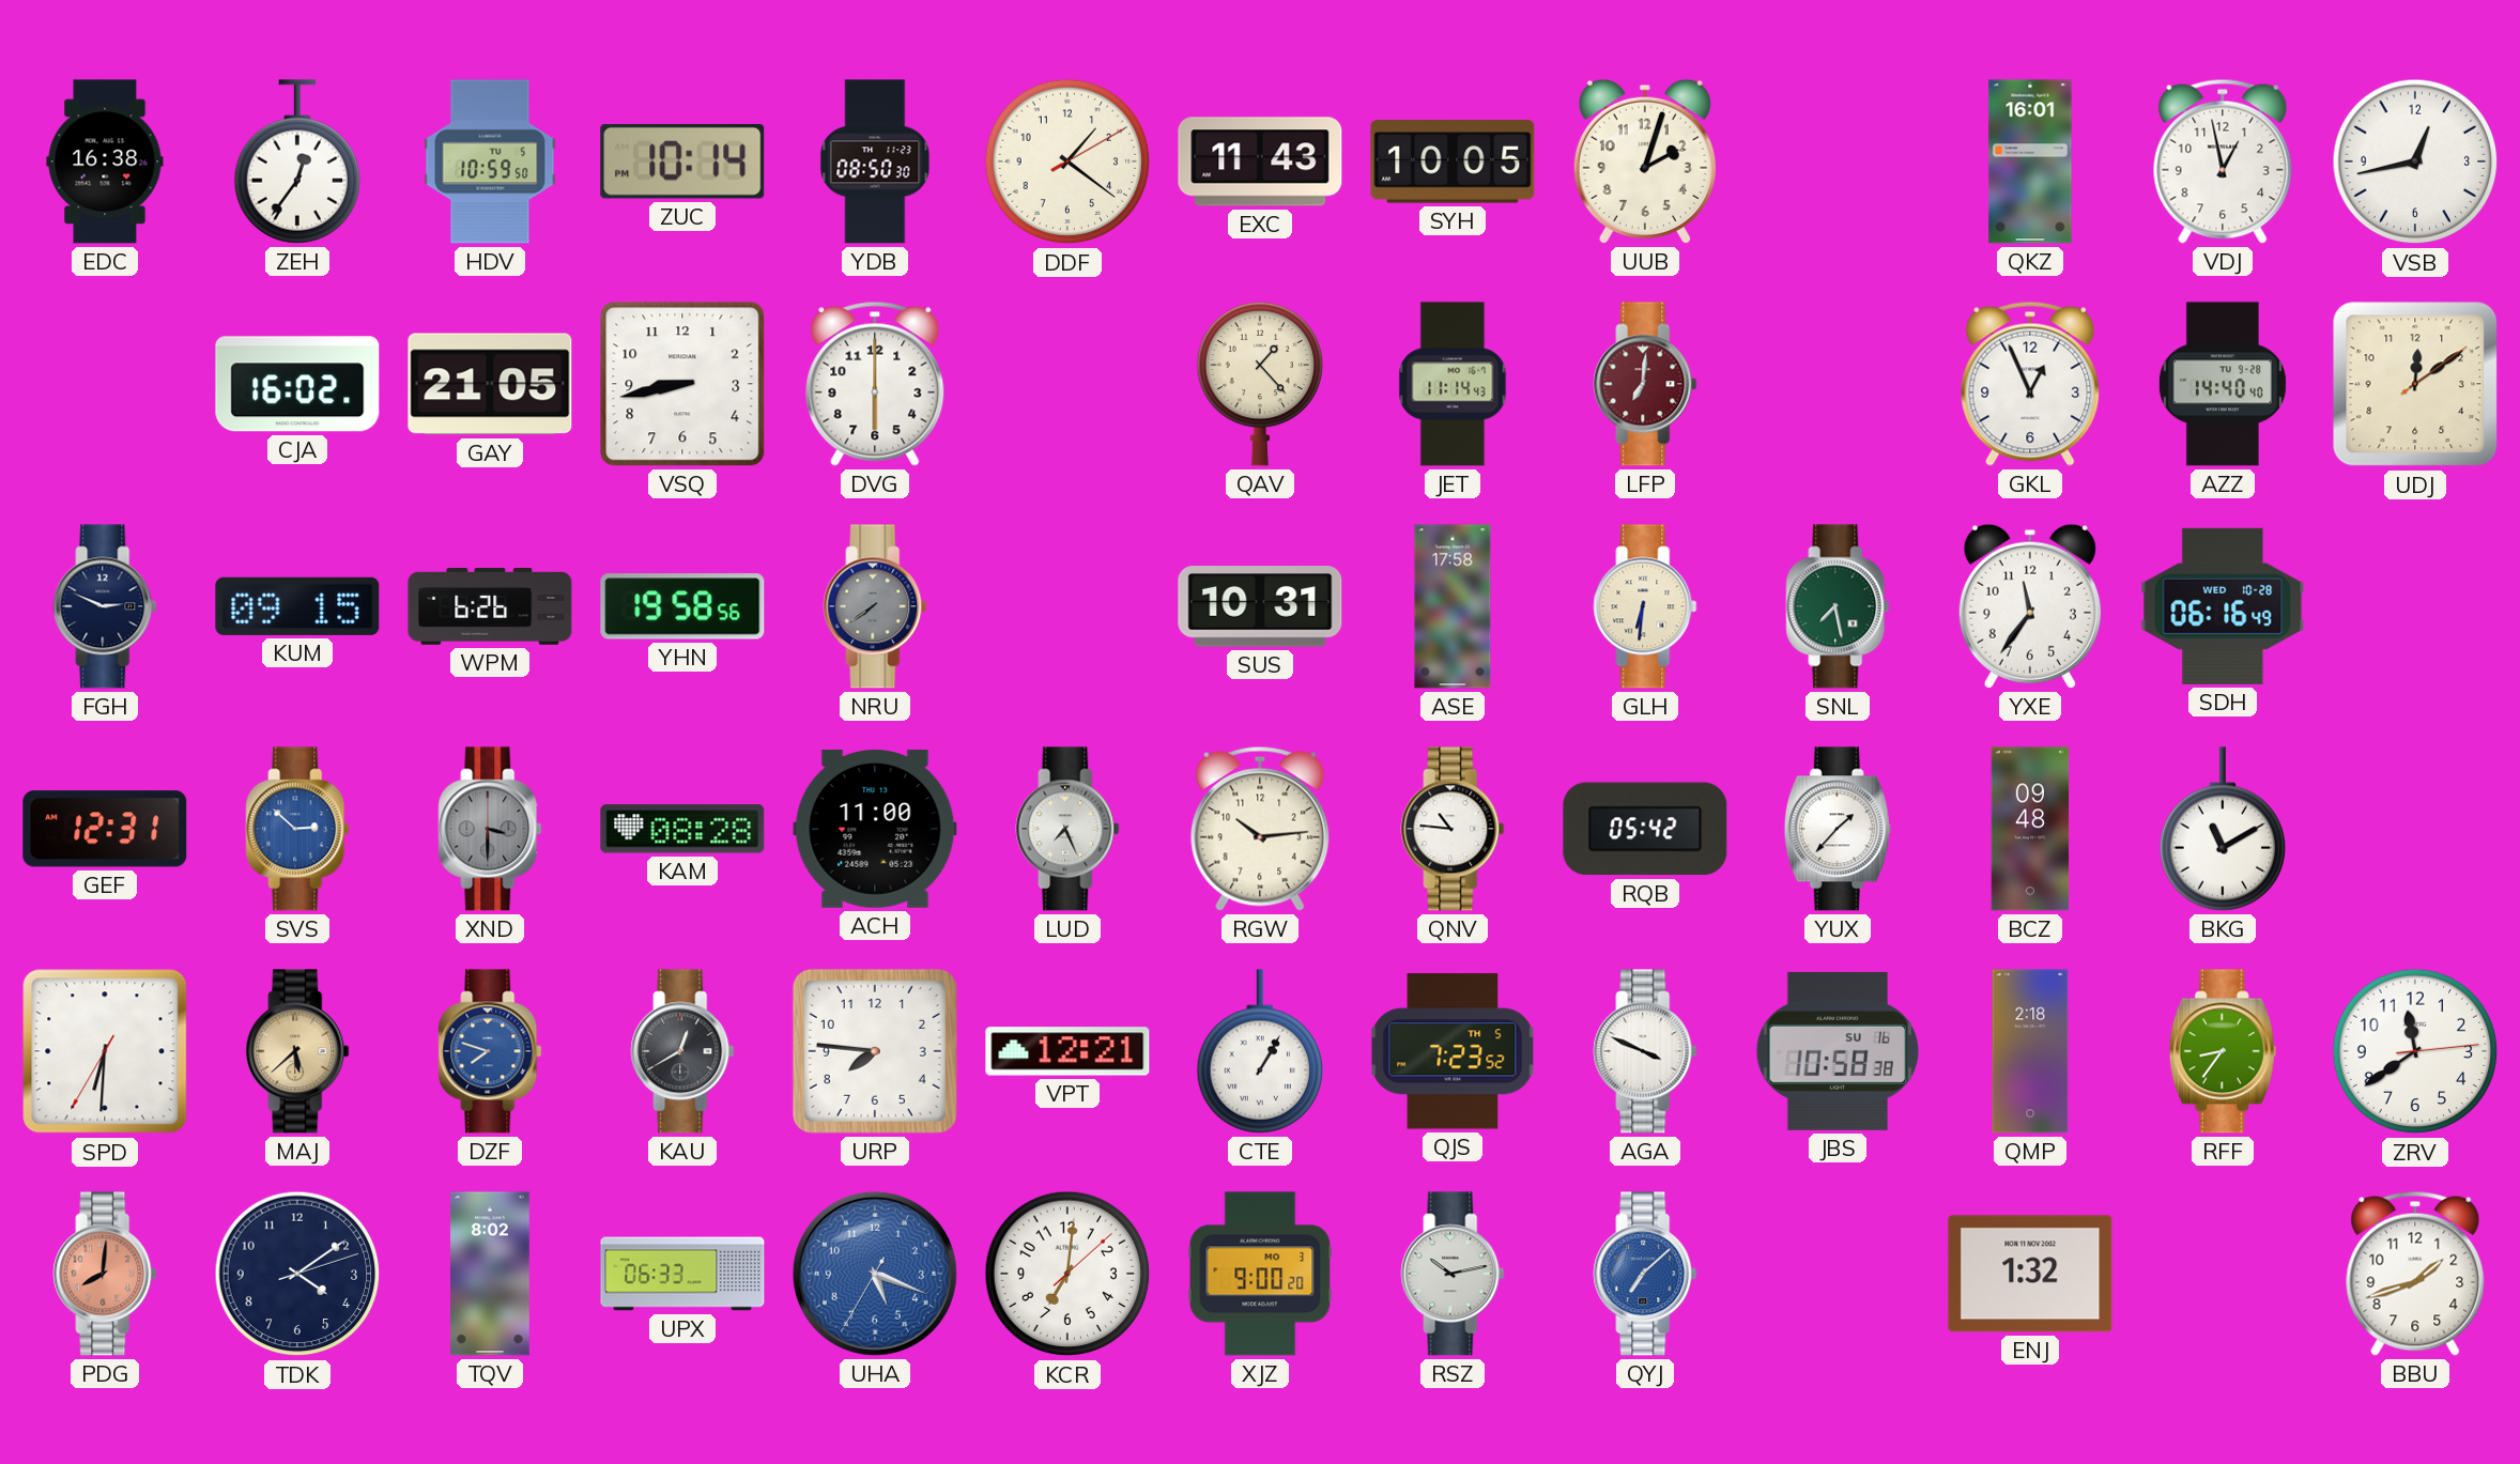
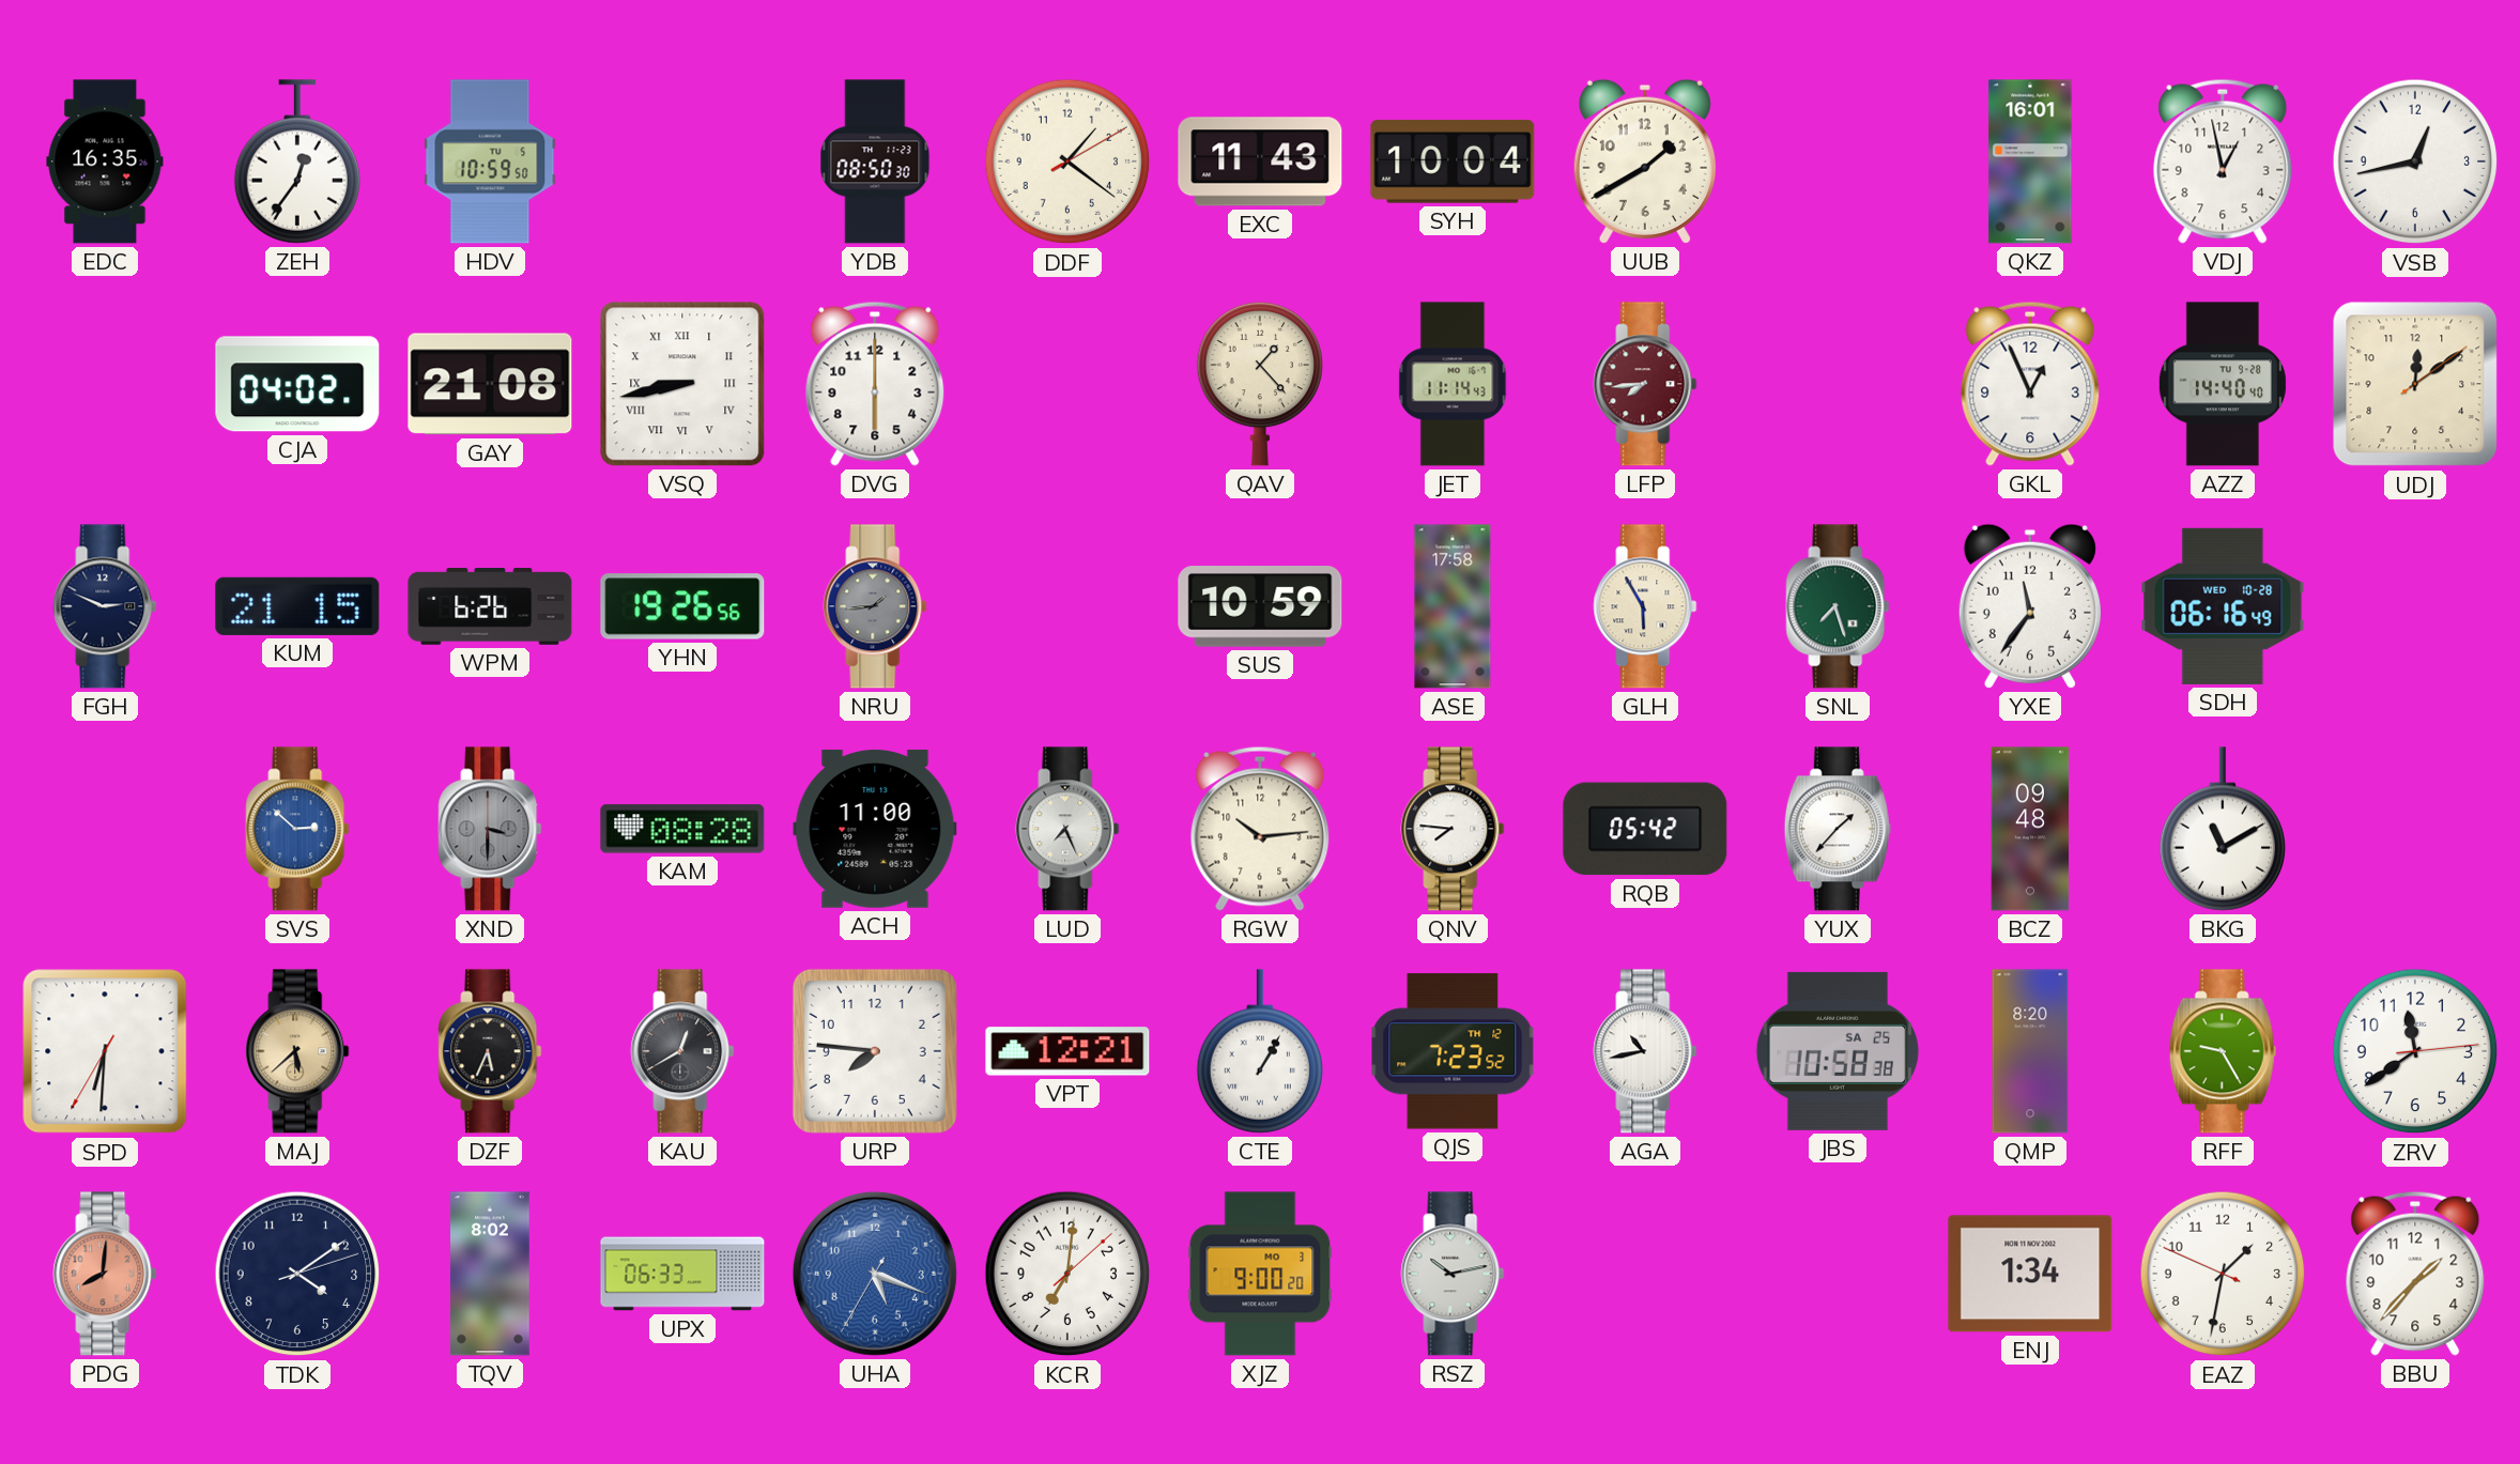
EDC: 16:38 -> 16:35 (105, 161)
ZUC: 10:14 -> none (682, 161)
SYH: 10:05 -> 10:04 (1453, 161)
UUB: 2:03 -> 1:40 (1645, 161)
CJA: 16:02 -> 04:02 (297, 384)
GAY: 21:05 -> 21:08 (490, 384)
VSQ numerals: Arabic -> Roman (682, 384)
LFP: 7:01 -> 7:44 (1645, 384)
KUM: 09:15 -> 21:15 (297, 606)
YHN: 19:58 -> 19:26 (682, 606)
NRU: 7:39 -> 1:44 (875, 606)
SUS: 10:31 -> 10:59 (1260, 606)
GLH: 6:31 -> 5:55 (1645, 606)
SNL: 7:28 -> 7:27 (1838, 606)
GEF: 12:31 -> none (105, 829)
QNV: 10:46 -> 7:46 (1453, 829)
DZF: 7:48 -> 5:34 (490, 1051)
DZF dial: blue -> black (490, 1051)
QJS date: TH 5 -> TH 12 (1453, 1051)
AGA: 3:49 -> 10:43 (1645, 1051)
JBS date: SU 16 -> SA 25 (1837, 1051)
QMP: 2:18 -> 8:20 (2030, 1051)
RFF: 8:36 -> 9:25 (2223, 1051)
QYJ: 7:08 -> none (1645, 1274)
ENJ: 1:32 -> 1:34 (2030, 1274)
EAZ: none -> 1:31 (2223, 1274)
BBU: 1:42 -> 1:37 (2415, 1274)
